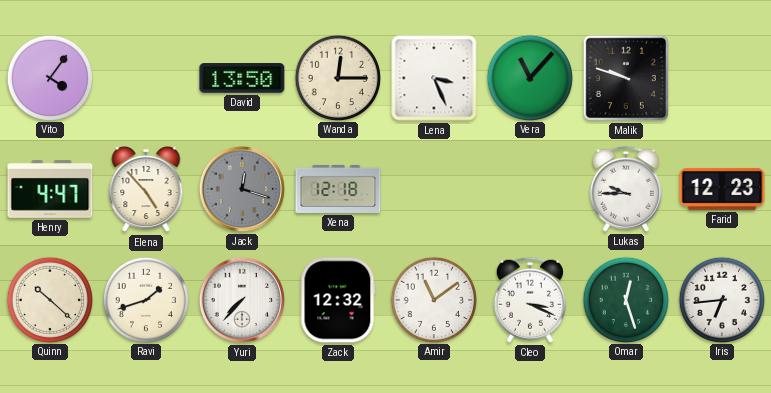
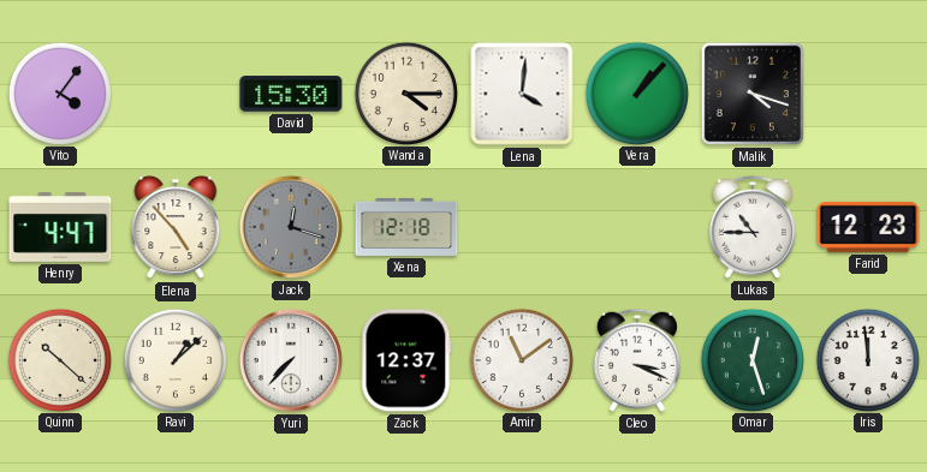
David: 13:50 -> 15:30 (291, 94)
Wanda: 12:15 -> 4:15 (405, 92)
Lena: 3:26 -> 4:01 (522, 94)
Vera: 11:07 -> 1:07 (636, 92)
Malik: 9:48 -> 4:18 (753, 94)
Lukas: 9:45 -> 10:45 (753, 227)
Ravi: 1:42 -> 1:08 (174, 359)
Zack: 12:32 -> 12:37 (406, 360)
Iris: 6:44 -> 11:59 (867, 359)
